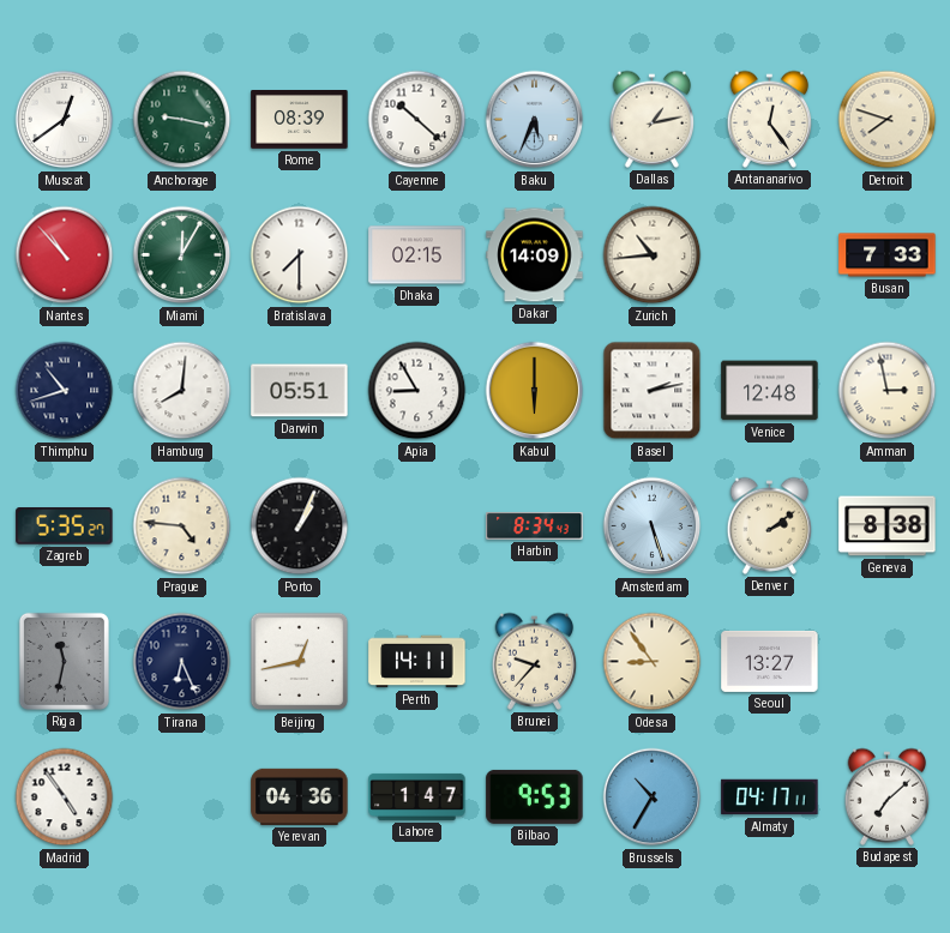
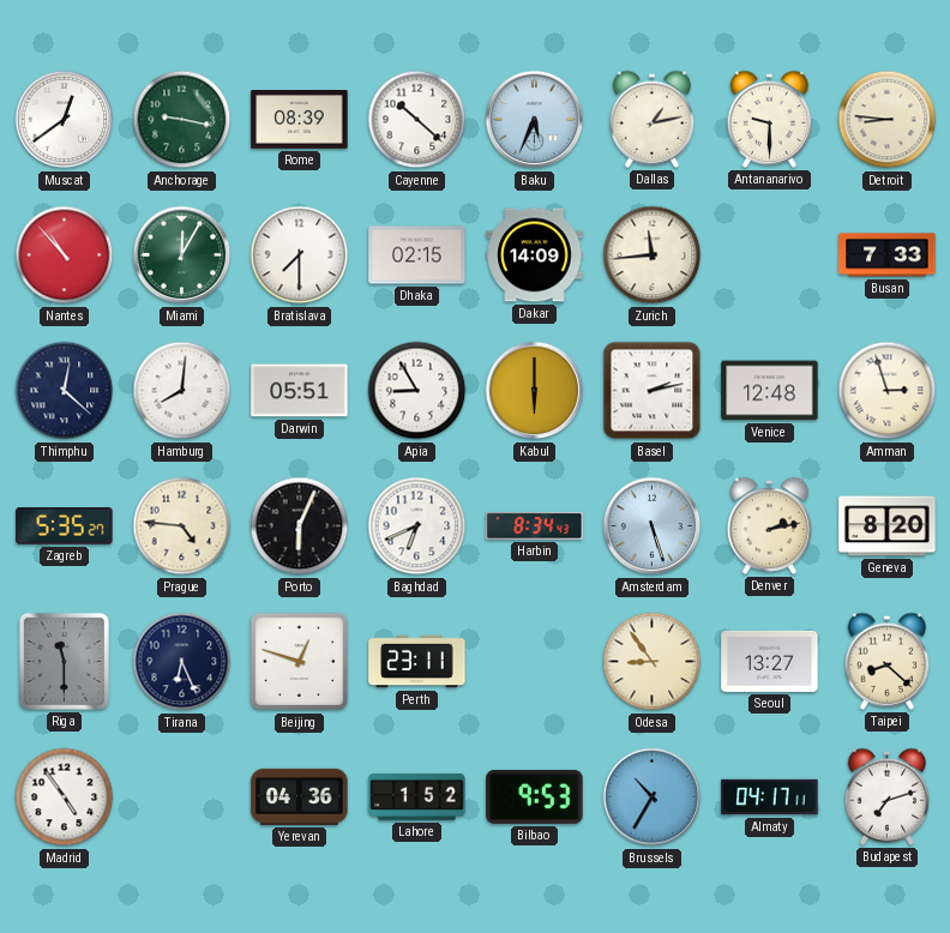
Antananarivo: 12:24 -> 9:30 (770, 119)
Detroit: 7:48 -> 8:46 (888, 120)
Zurich: 10:44 -> 11:44 (653, 255)
Thimphu: 10:42 -> 12:22 (65, 391)
Amman: 2:58 -> 2:57 (888, 391)
Porto: 1:04 -> 6:04 (300, 526)
Baghdad: none -> 6:41 (417, 526)
Denver: 2:09 -> 2:13 (770, 525)
Geneva: 8:38 -> 8:20 (888, 526)
Riga: 11:32 -> 11:30 (64, 661)
Beijing: 12:43 -> 12:48 (300, 662)
Perth: 14:11 -> 23:11 (417, 662)
Brunei: 9:37 -> none (535, 661)
Taipei: none -> 8:22 (888, 661)
Lahore: 1:47 -> 1:52 (417, 796)
Budapest: 7:08 -> 7:12 (888, 796)
